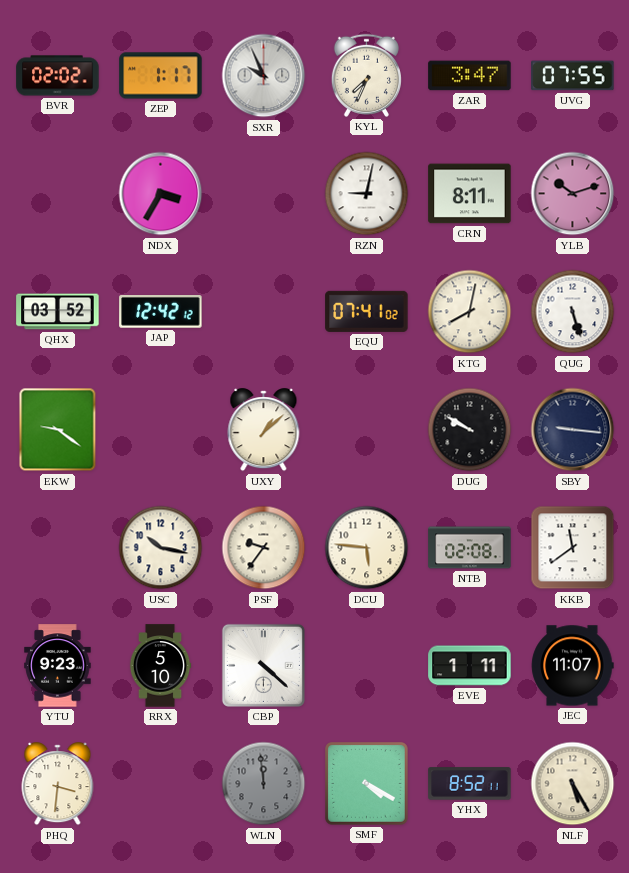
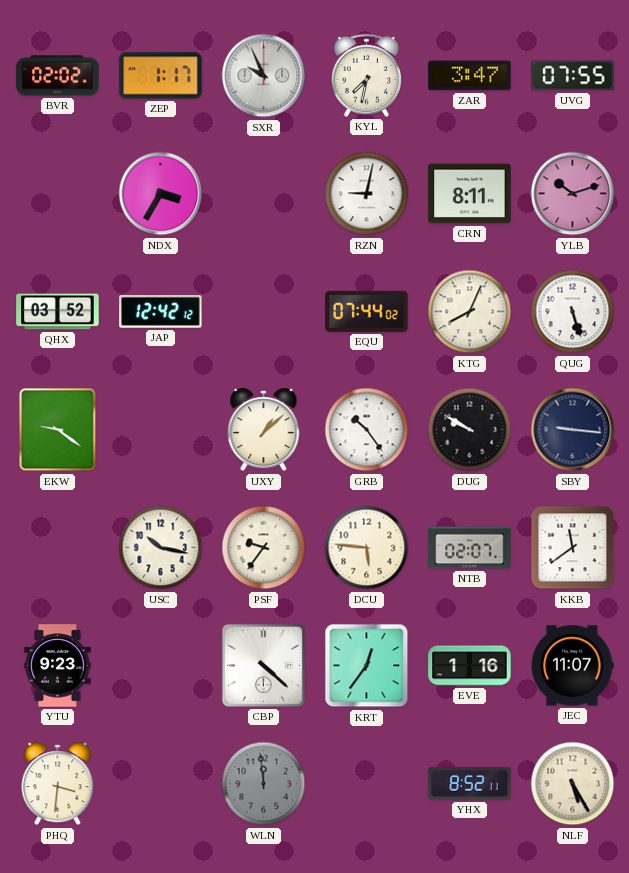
KYL: 7:34 -> 7:32 (366, 75)
EQU: 07:41 -> 07:44 (367, 311)
KTG: 8:02 -> 8:04 (470, 312)
GRB: none -> 10:24 (367, 430)
NTB: 02:08 -> 02:07 (470, 548)
RRX: 5:10 -> none (160, 666)
KRT: none -> 12:36 (367, 666)
EVE: 1:11 -> 1:16 (470, 666)
SMF: 4:20 -> none (367, 784)
